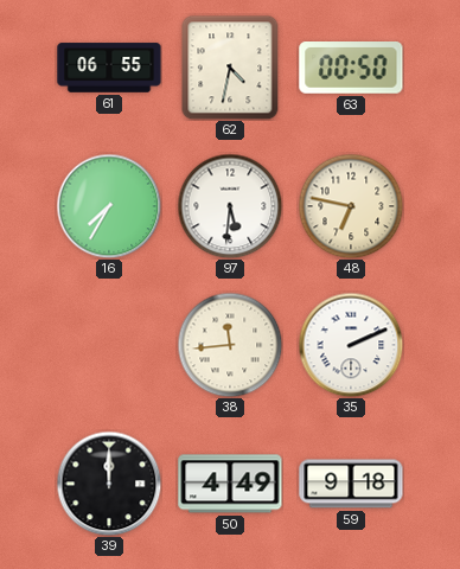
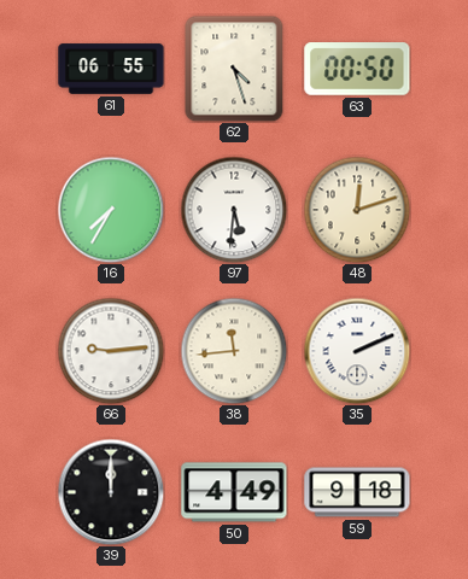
62: 4:32 -> 4:27 (234, 69)
48: 6:47 -> 12:12 (357, 210)
66: none -> 9:14 (111, 351)
